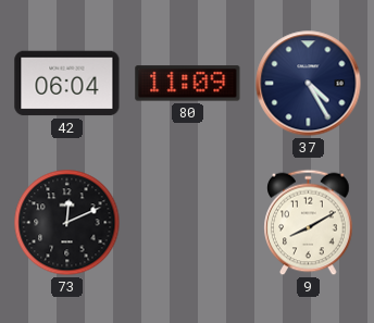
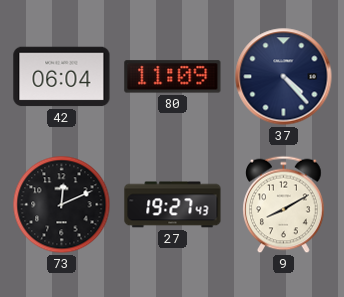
37: 4:25 -> 4:23 (284, 77)
27: none -> 19:27 (173, 205)
